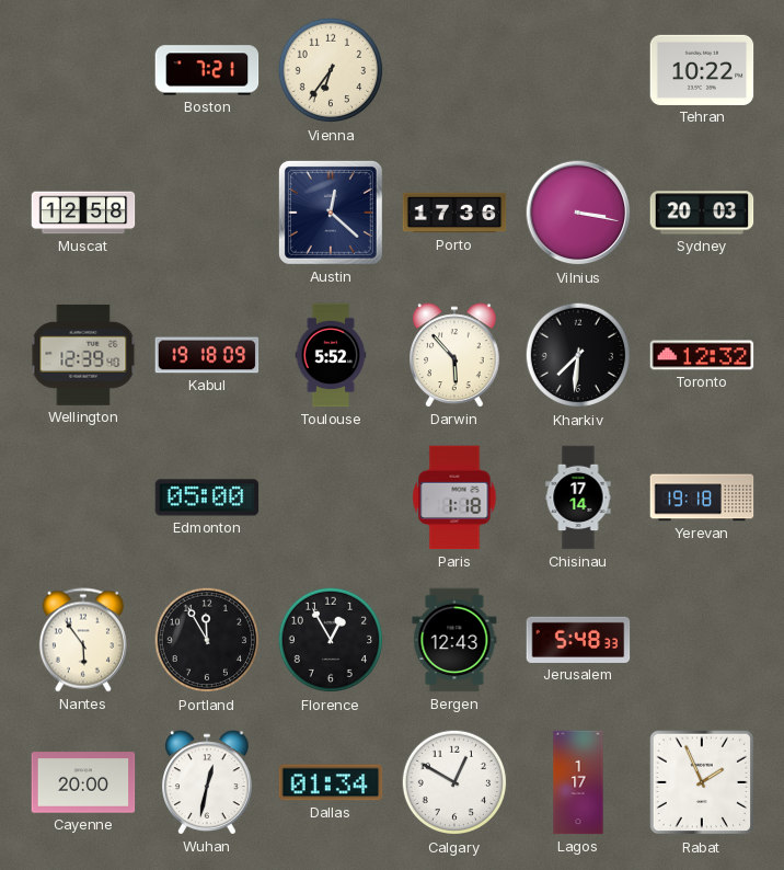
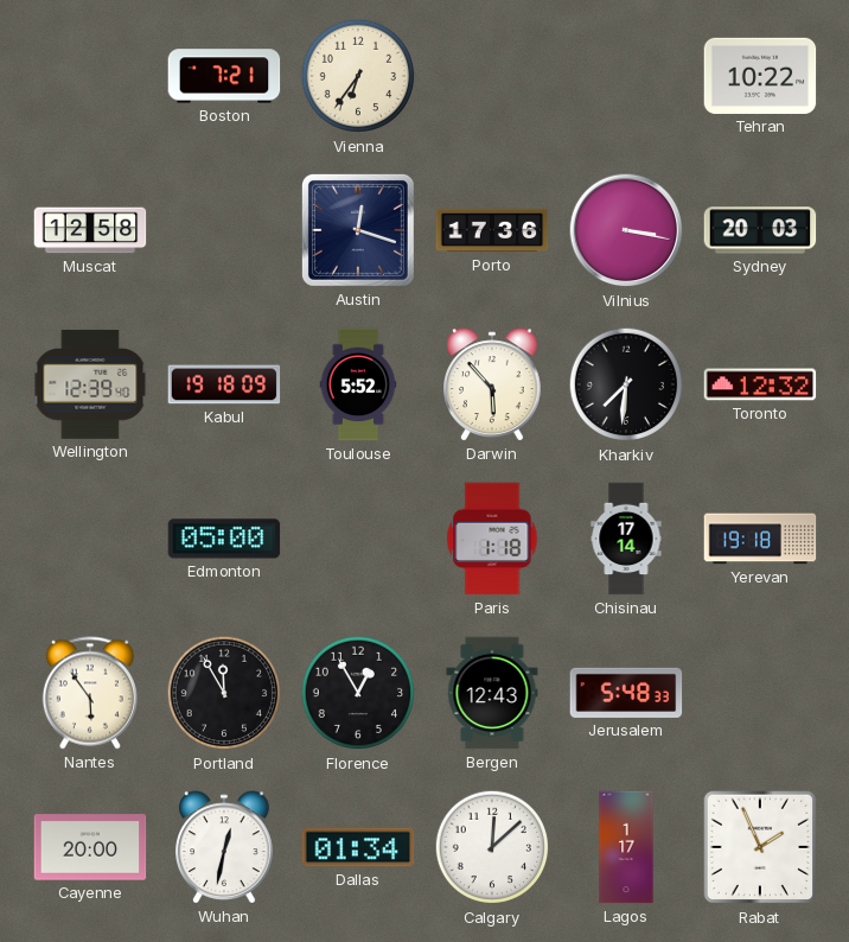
Austin: 12:22 -> 12:18 (358, 230)
Calgary: 12:50 -> 12:08 (492, 847)
